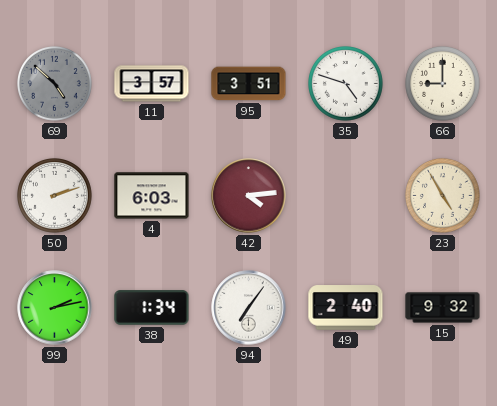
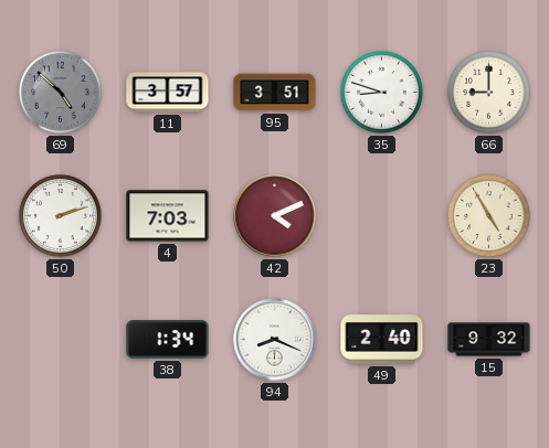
35: 4:48 -> 8:48 (382, 93)
4: 6:03 -> 7:03 (168, 216)
42: 4:14 -> 4:11 (275, 216)
99: 2:13 -> none (55, 308)
94: 7:06 -> 8:19 (275, 340)
